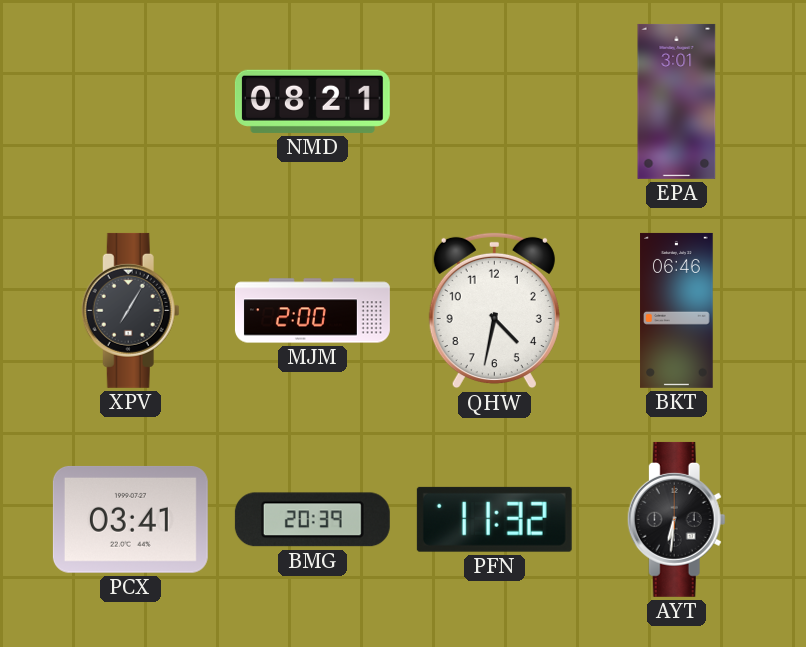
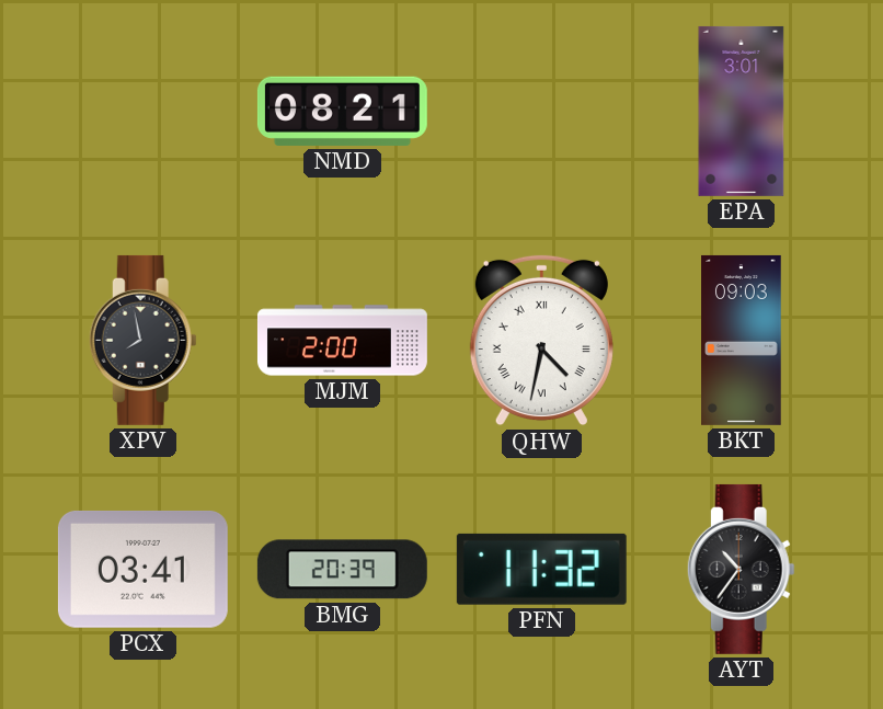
XPV: 7:05 -> 7:58 (142, 340)
QHW numerals: Arabic -> Roman (541, 341)
BKT: 06:46 -> 09:03 (742, 340)
AYT: 6:31 -> 10:36 (741, 569)
